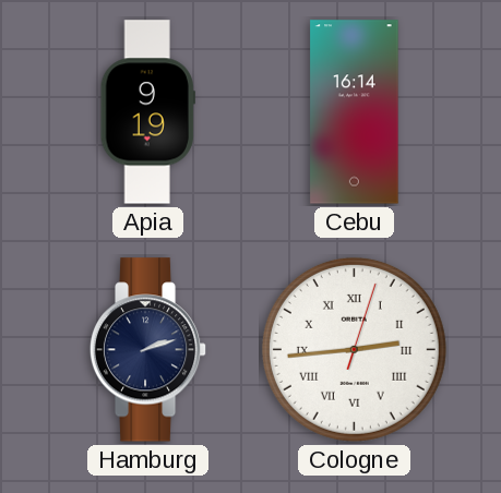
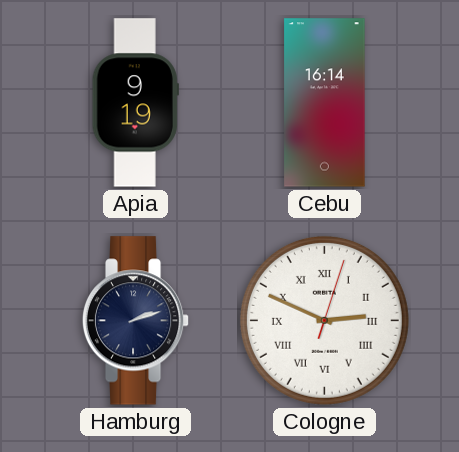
Cologne: 2:44 -> 2:49 (324, 320)
